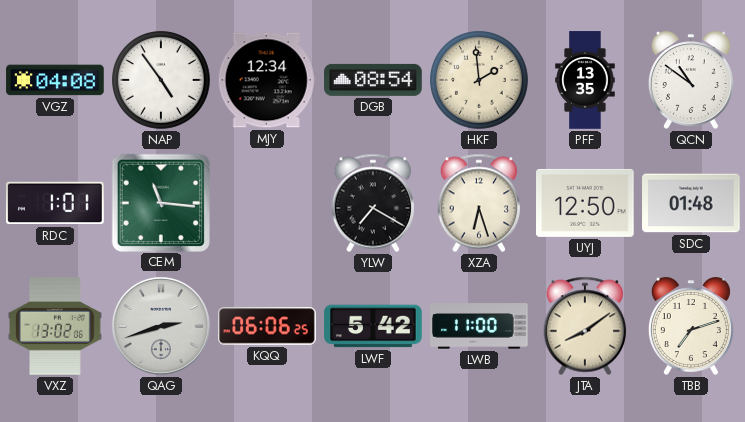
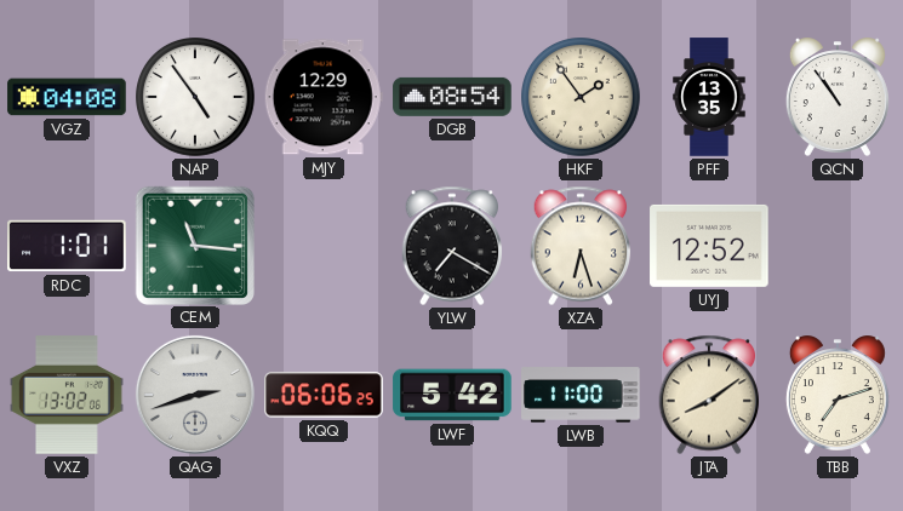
MJY: 12:34 -> 12:29 (324, 97)
HKF: 1:59 -> 1:54 (582, 98)
QCN: 10:51 -> 10:54 (838, 97)
UYJ: 12:50 -> 12:52 (709, 246)
SDC: 01:48 -> none (691, 203)
